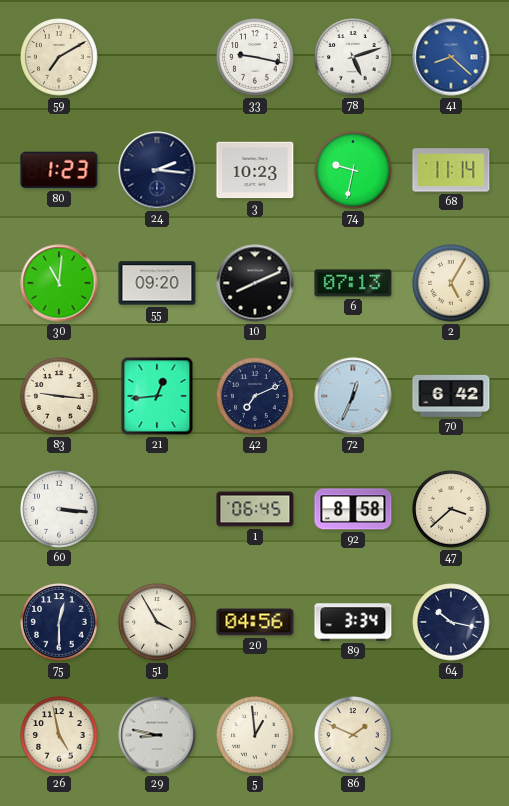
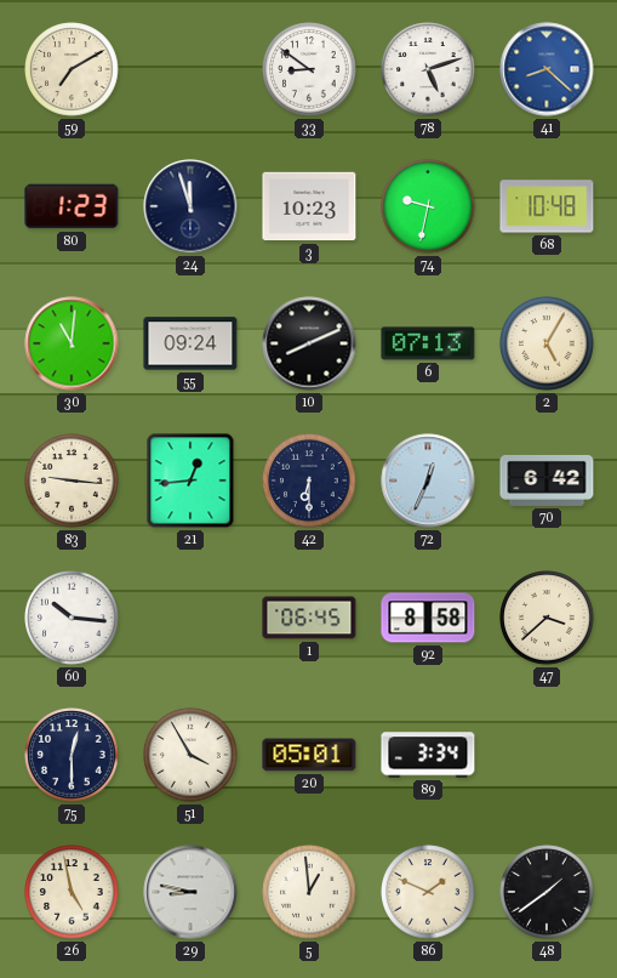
33: 9:17 -> 8:51 (309, 69)
24: 2:16 -> 11:57 (190, 206)
68: 11:14 -> 10:48 (547, 206)
55: 09:20 -> 09:24 (190, 343)
42: 7:11 -> 6:30 (309, 481)
60: 3:16 -> 10:16 (72, 618)
20: 04:56 -> 05:01 (309, 755)
64: 10:17 -> none (451, 622)
48: none -> 1:39 (547, 892)
